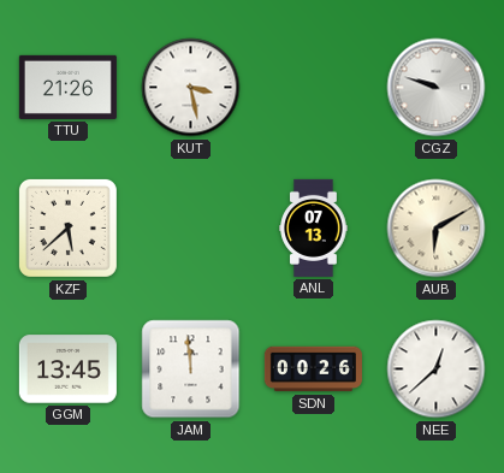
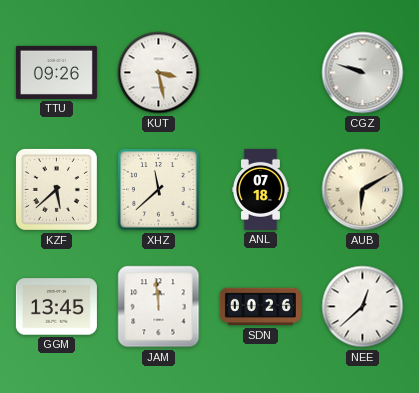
TTU: 21:26 -> 09:26 (56, 72)
XHZ: none -> 11:38 (159, 190)
ANL: 07:13 -> 07:18 (261, 189)
